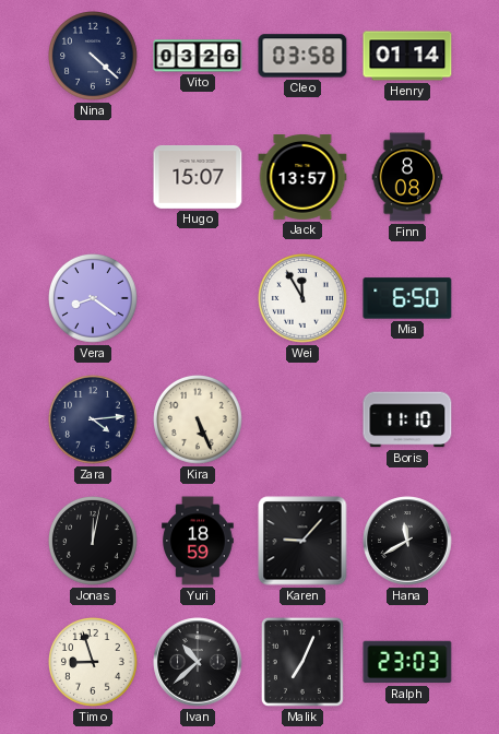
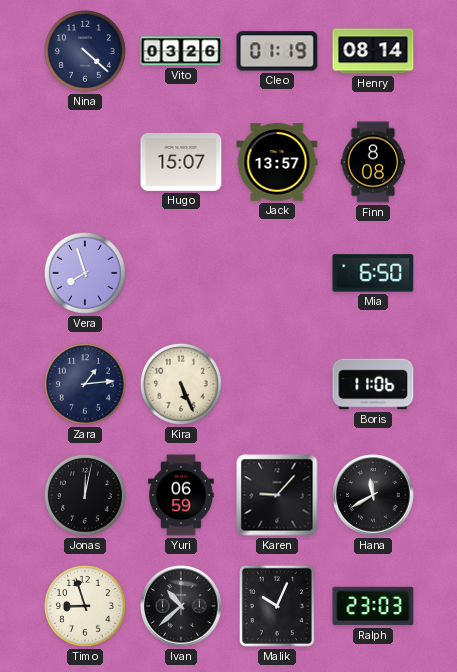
Cleo: 03:58 -> 01:19 (277, 51)
Henry: 01:14 -> 08:14 (373, 51)
Vera: 8:21 -> 7:57 (86, 274)
Wei: 11:55 -> none (304, 299)
Zara: 4:14 -> 1:14 (86, 385)
Boris: 11:10 -> 11:06 (373, 384)
Yuri: 18:59 -> 06:59 (181, 495)
Malik: 7:04 -> 10:04 (277, 606)
